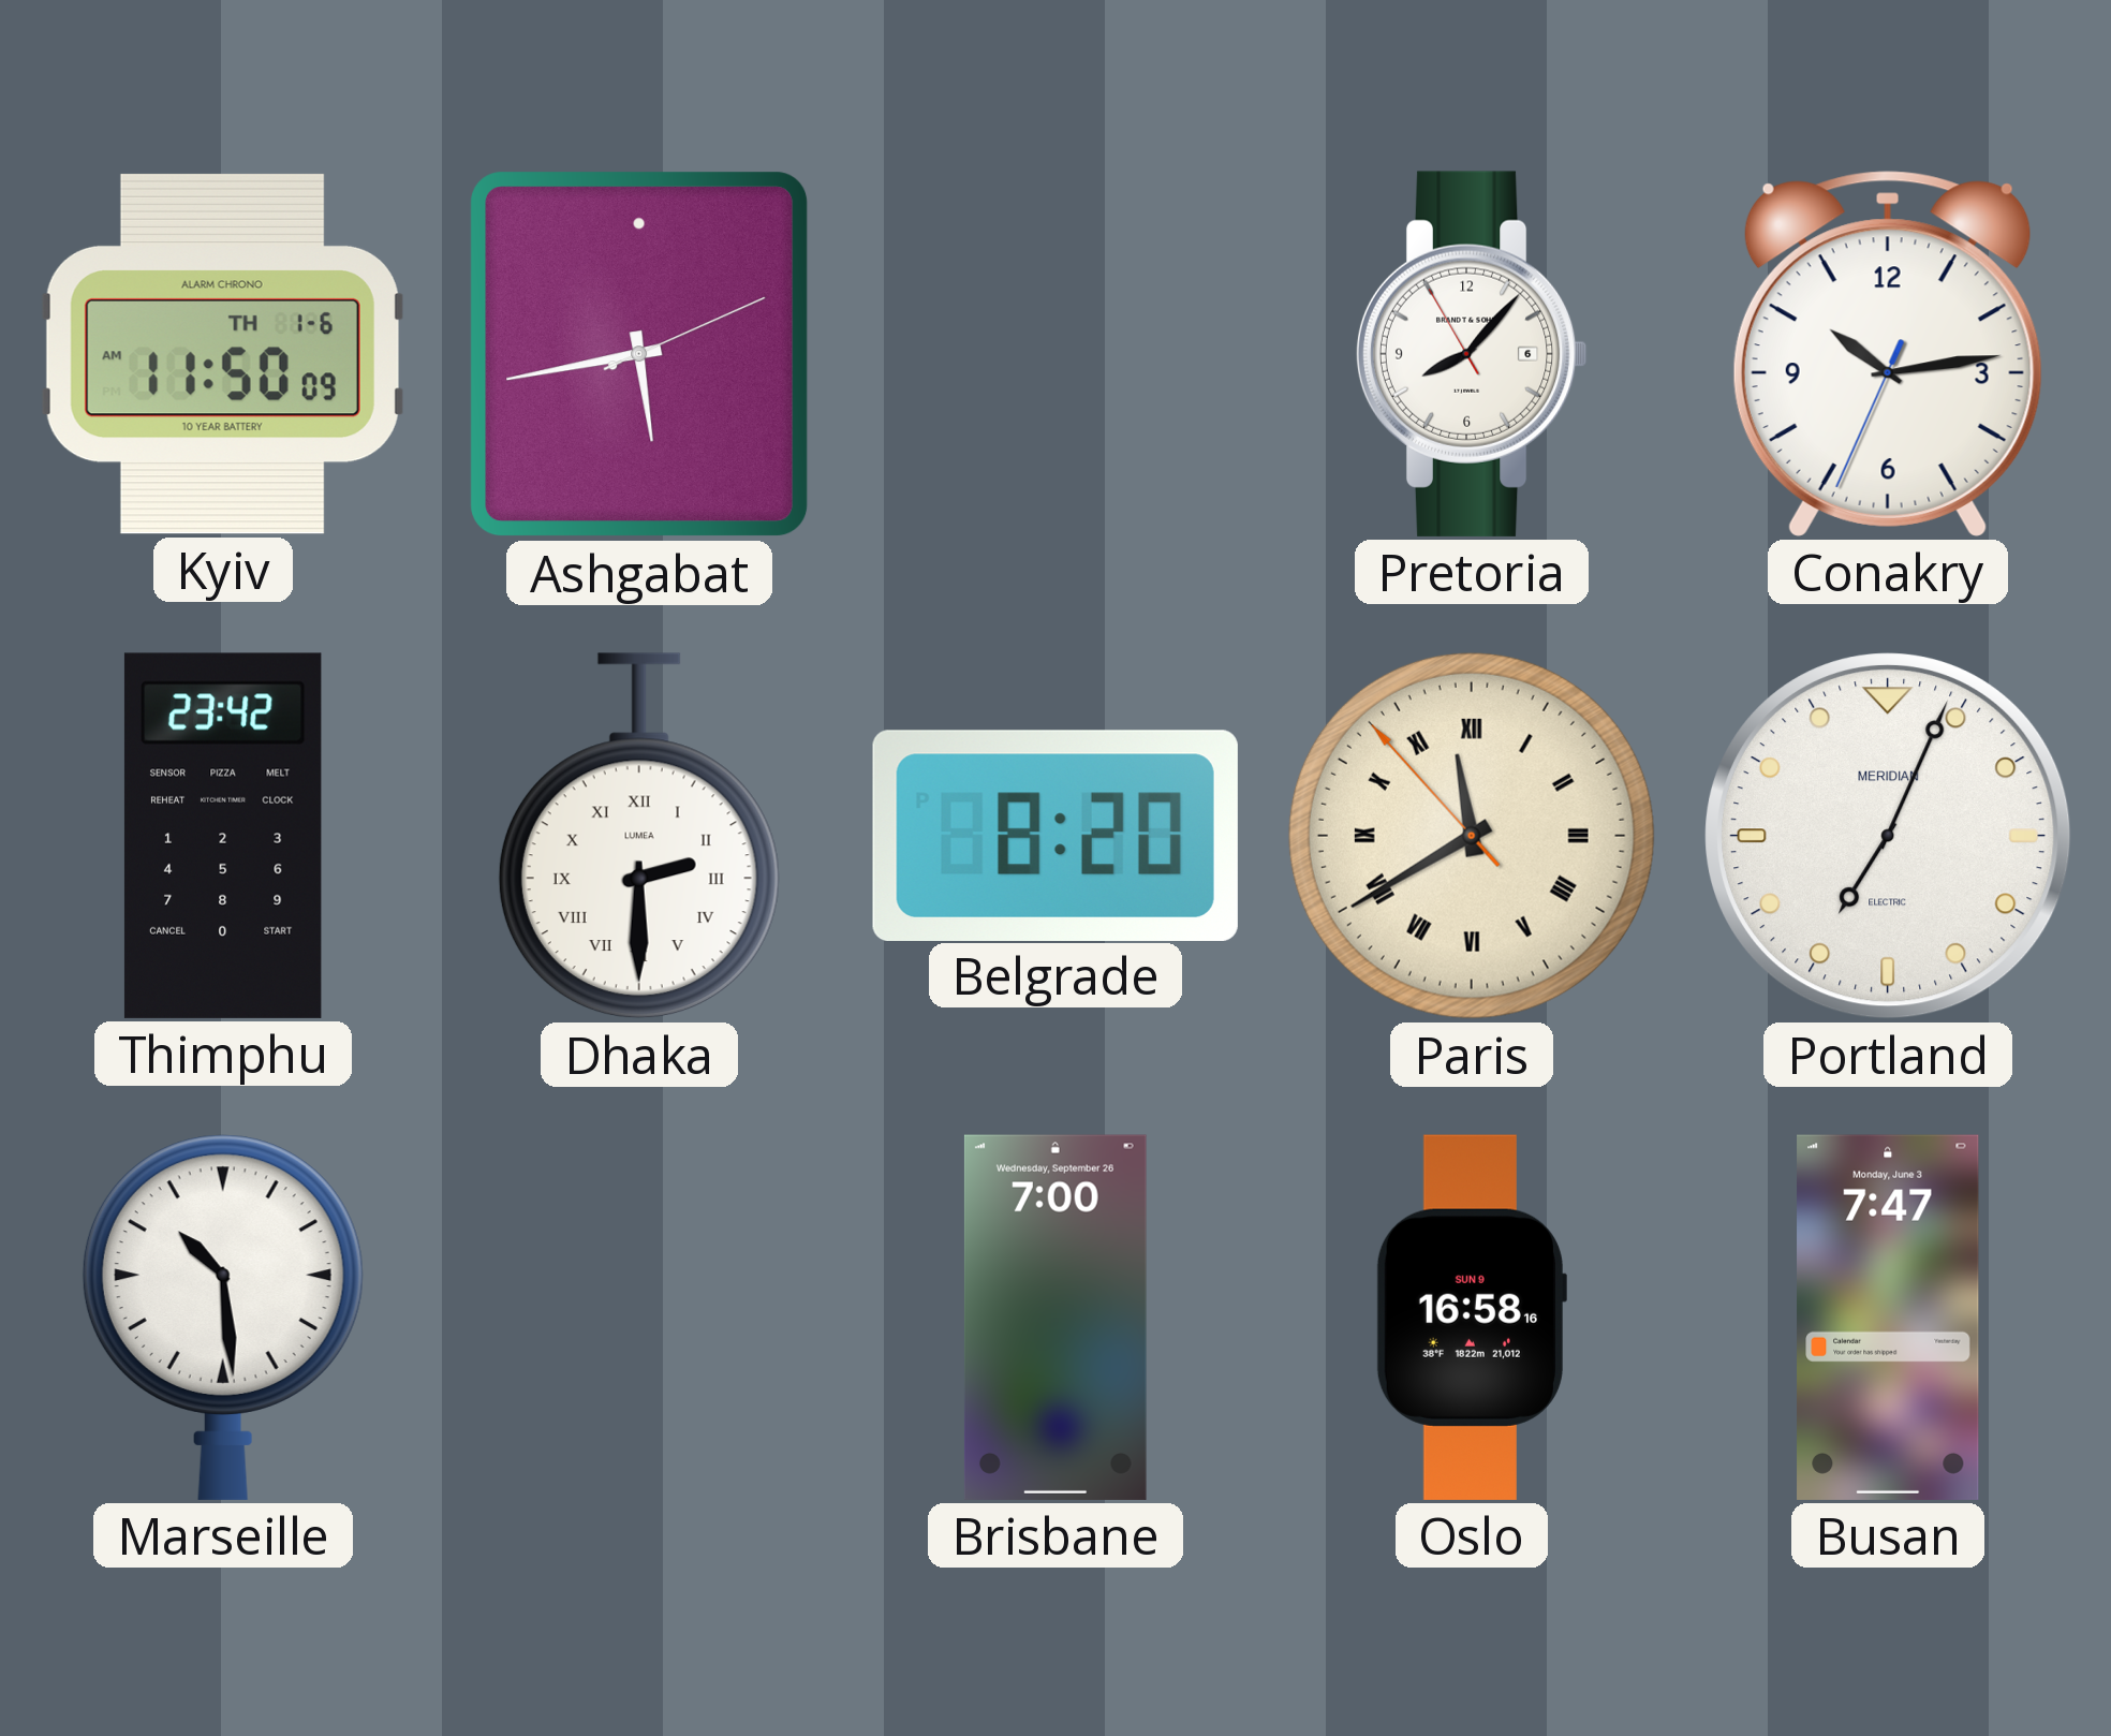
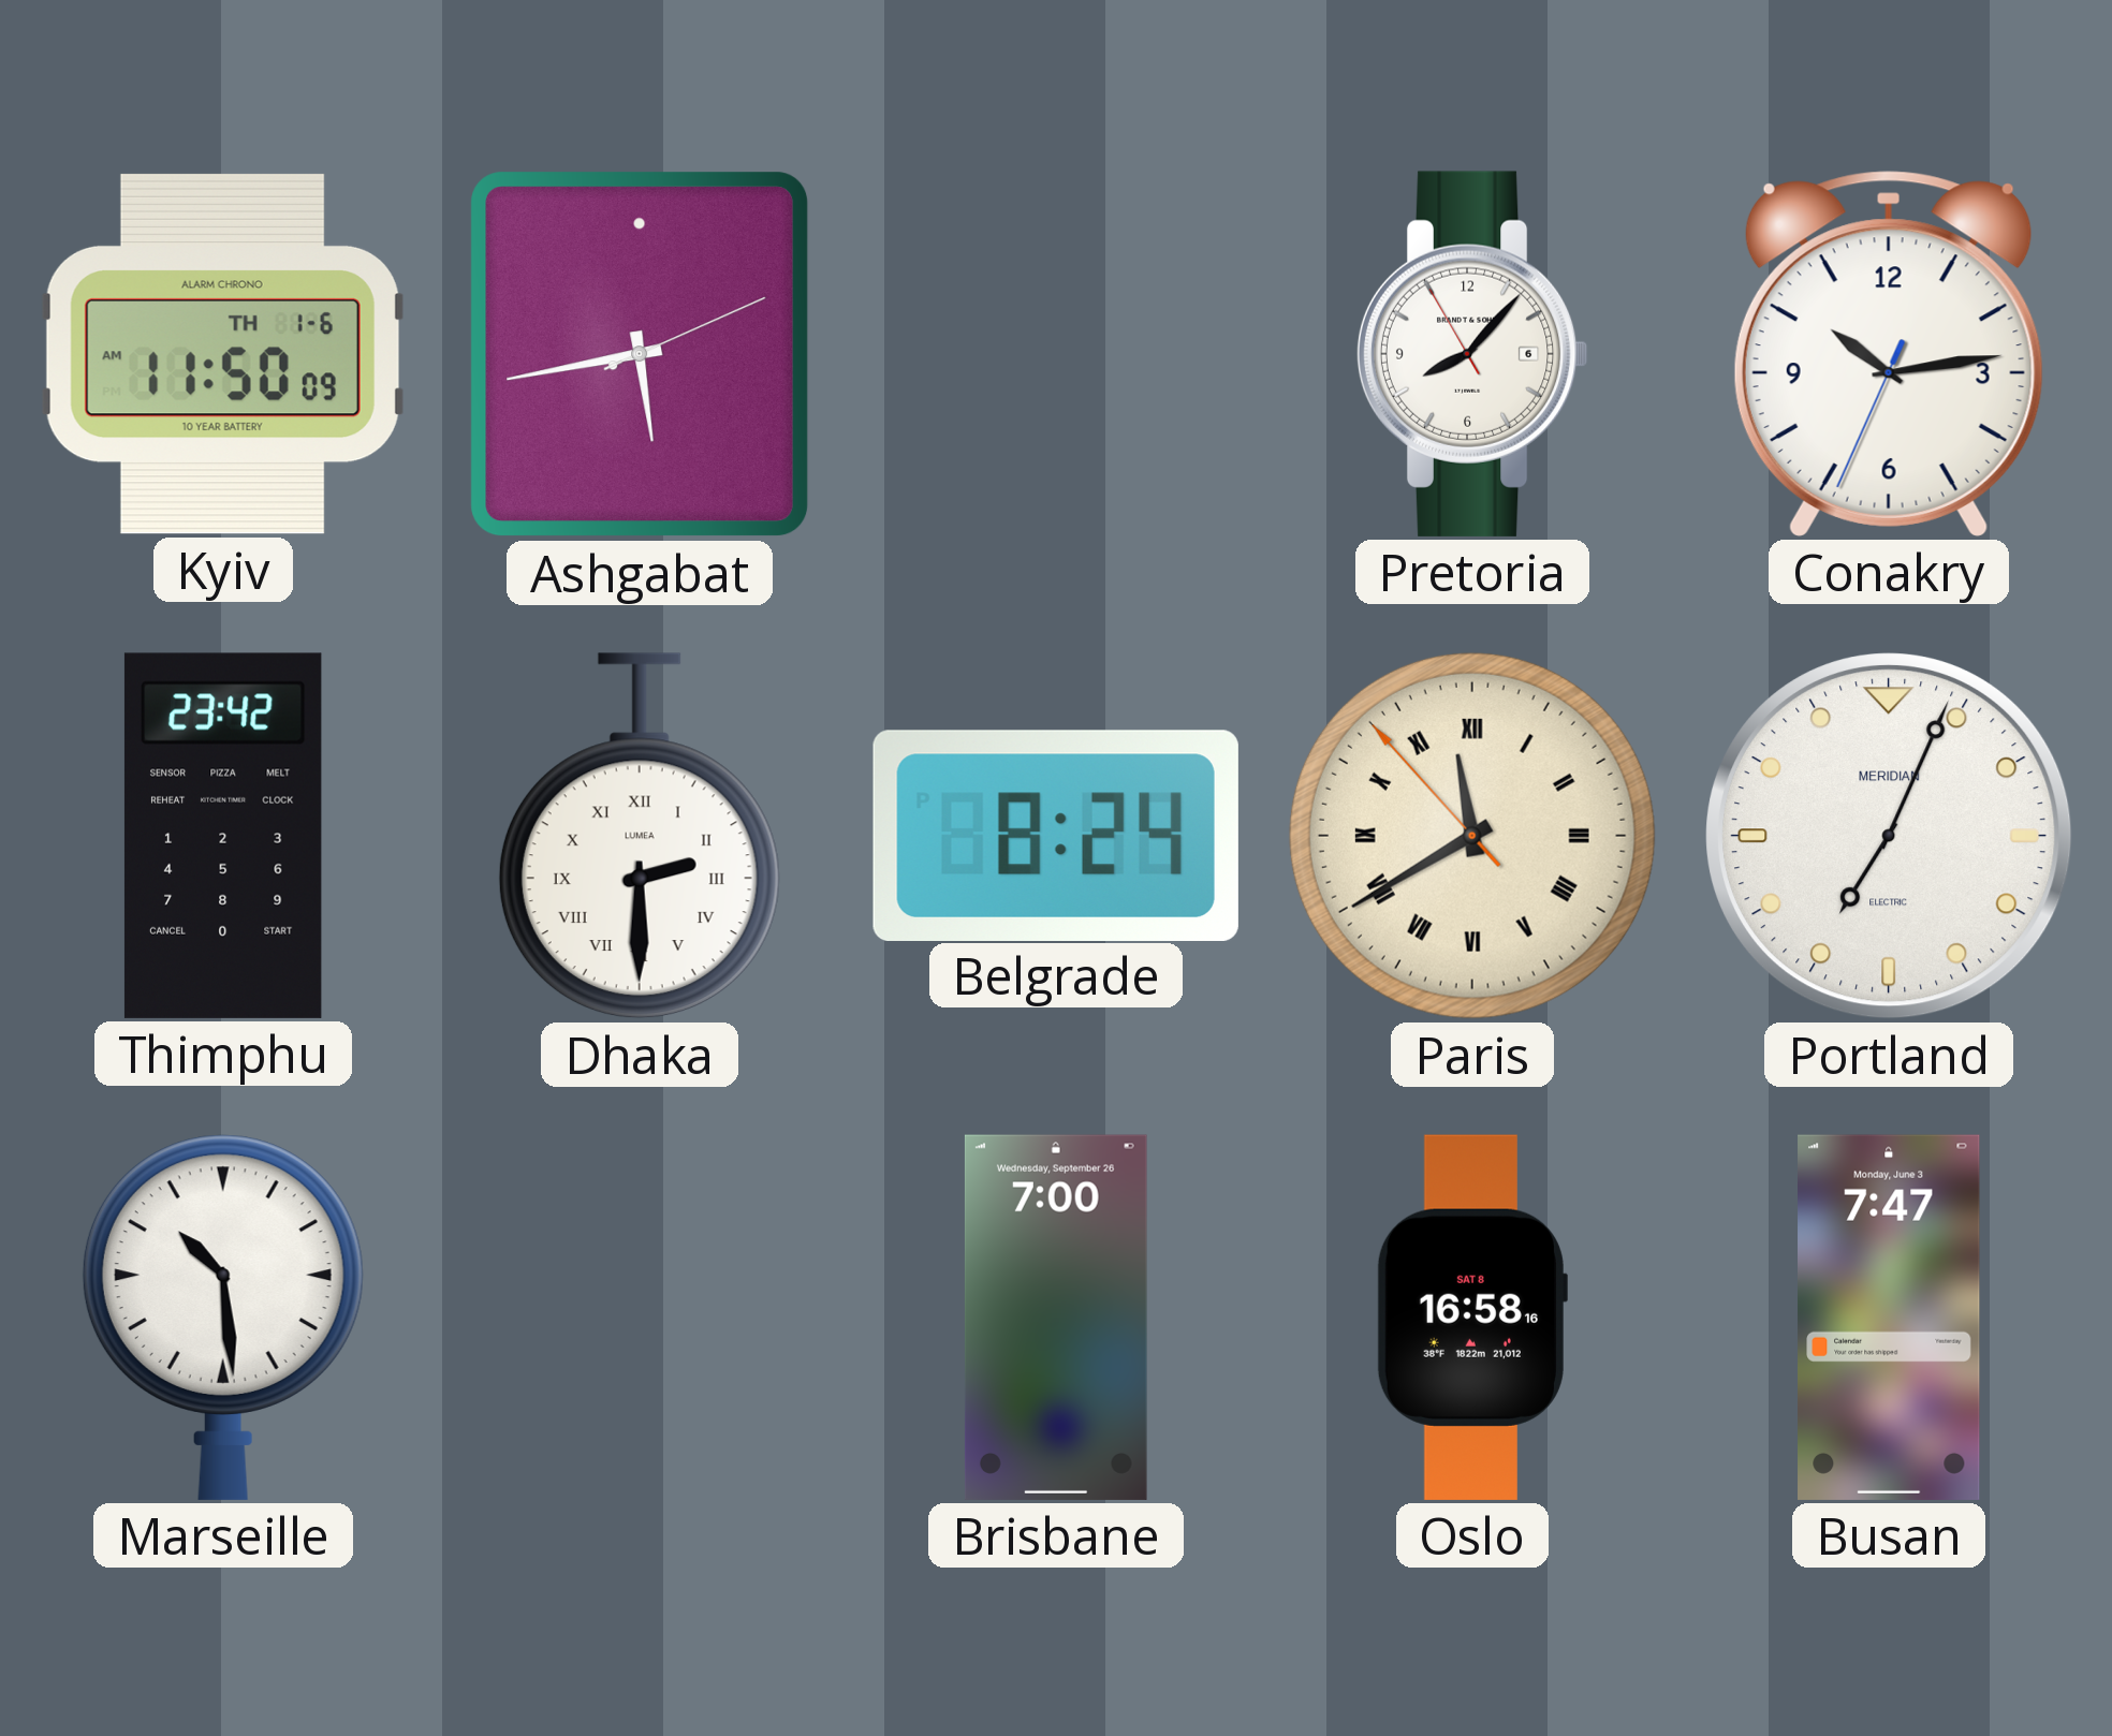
Belgrade: 8:20 -> 8:24 (1056, 835)
Oslo date: SUN 9 -> SAT 8 (1471, 1318)
